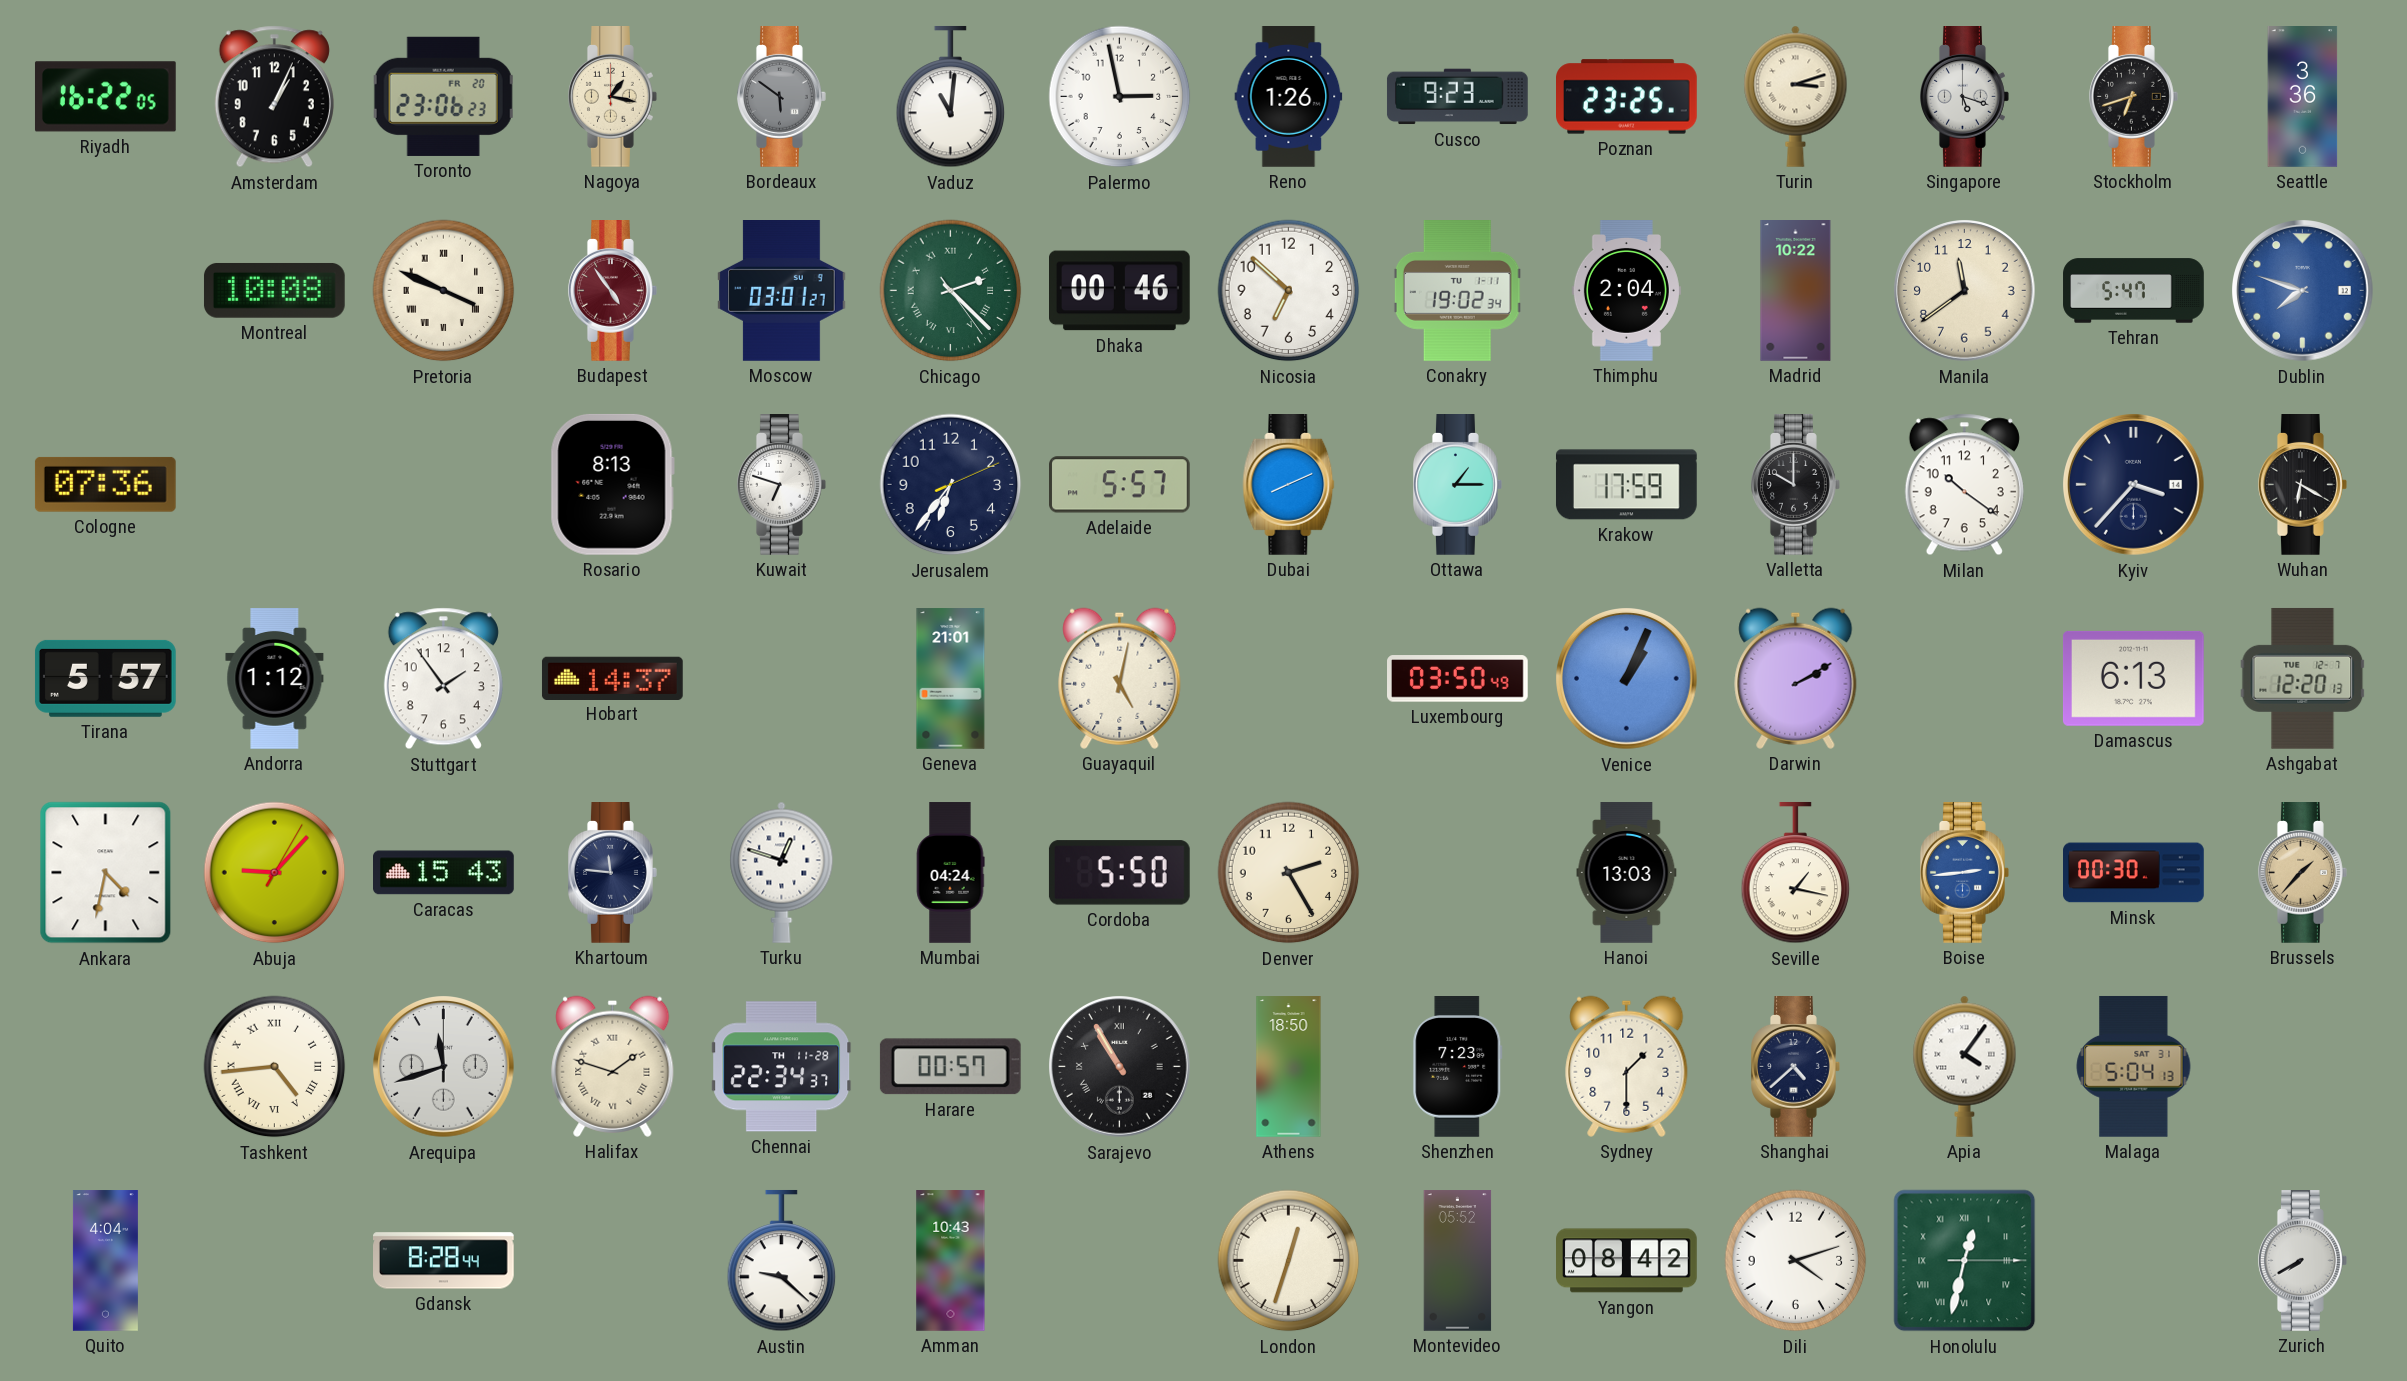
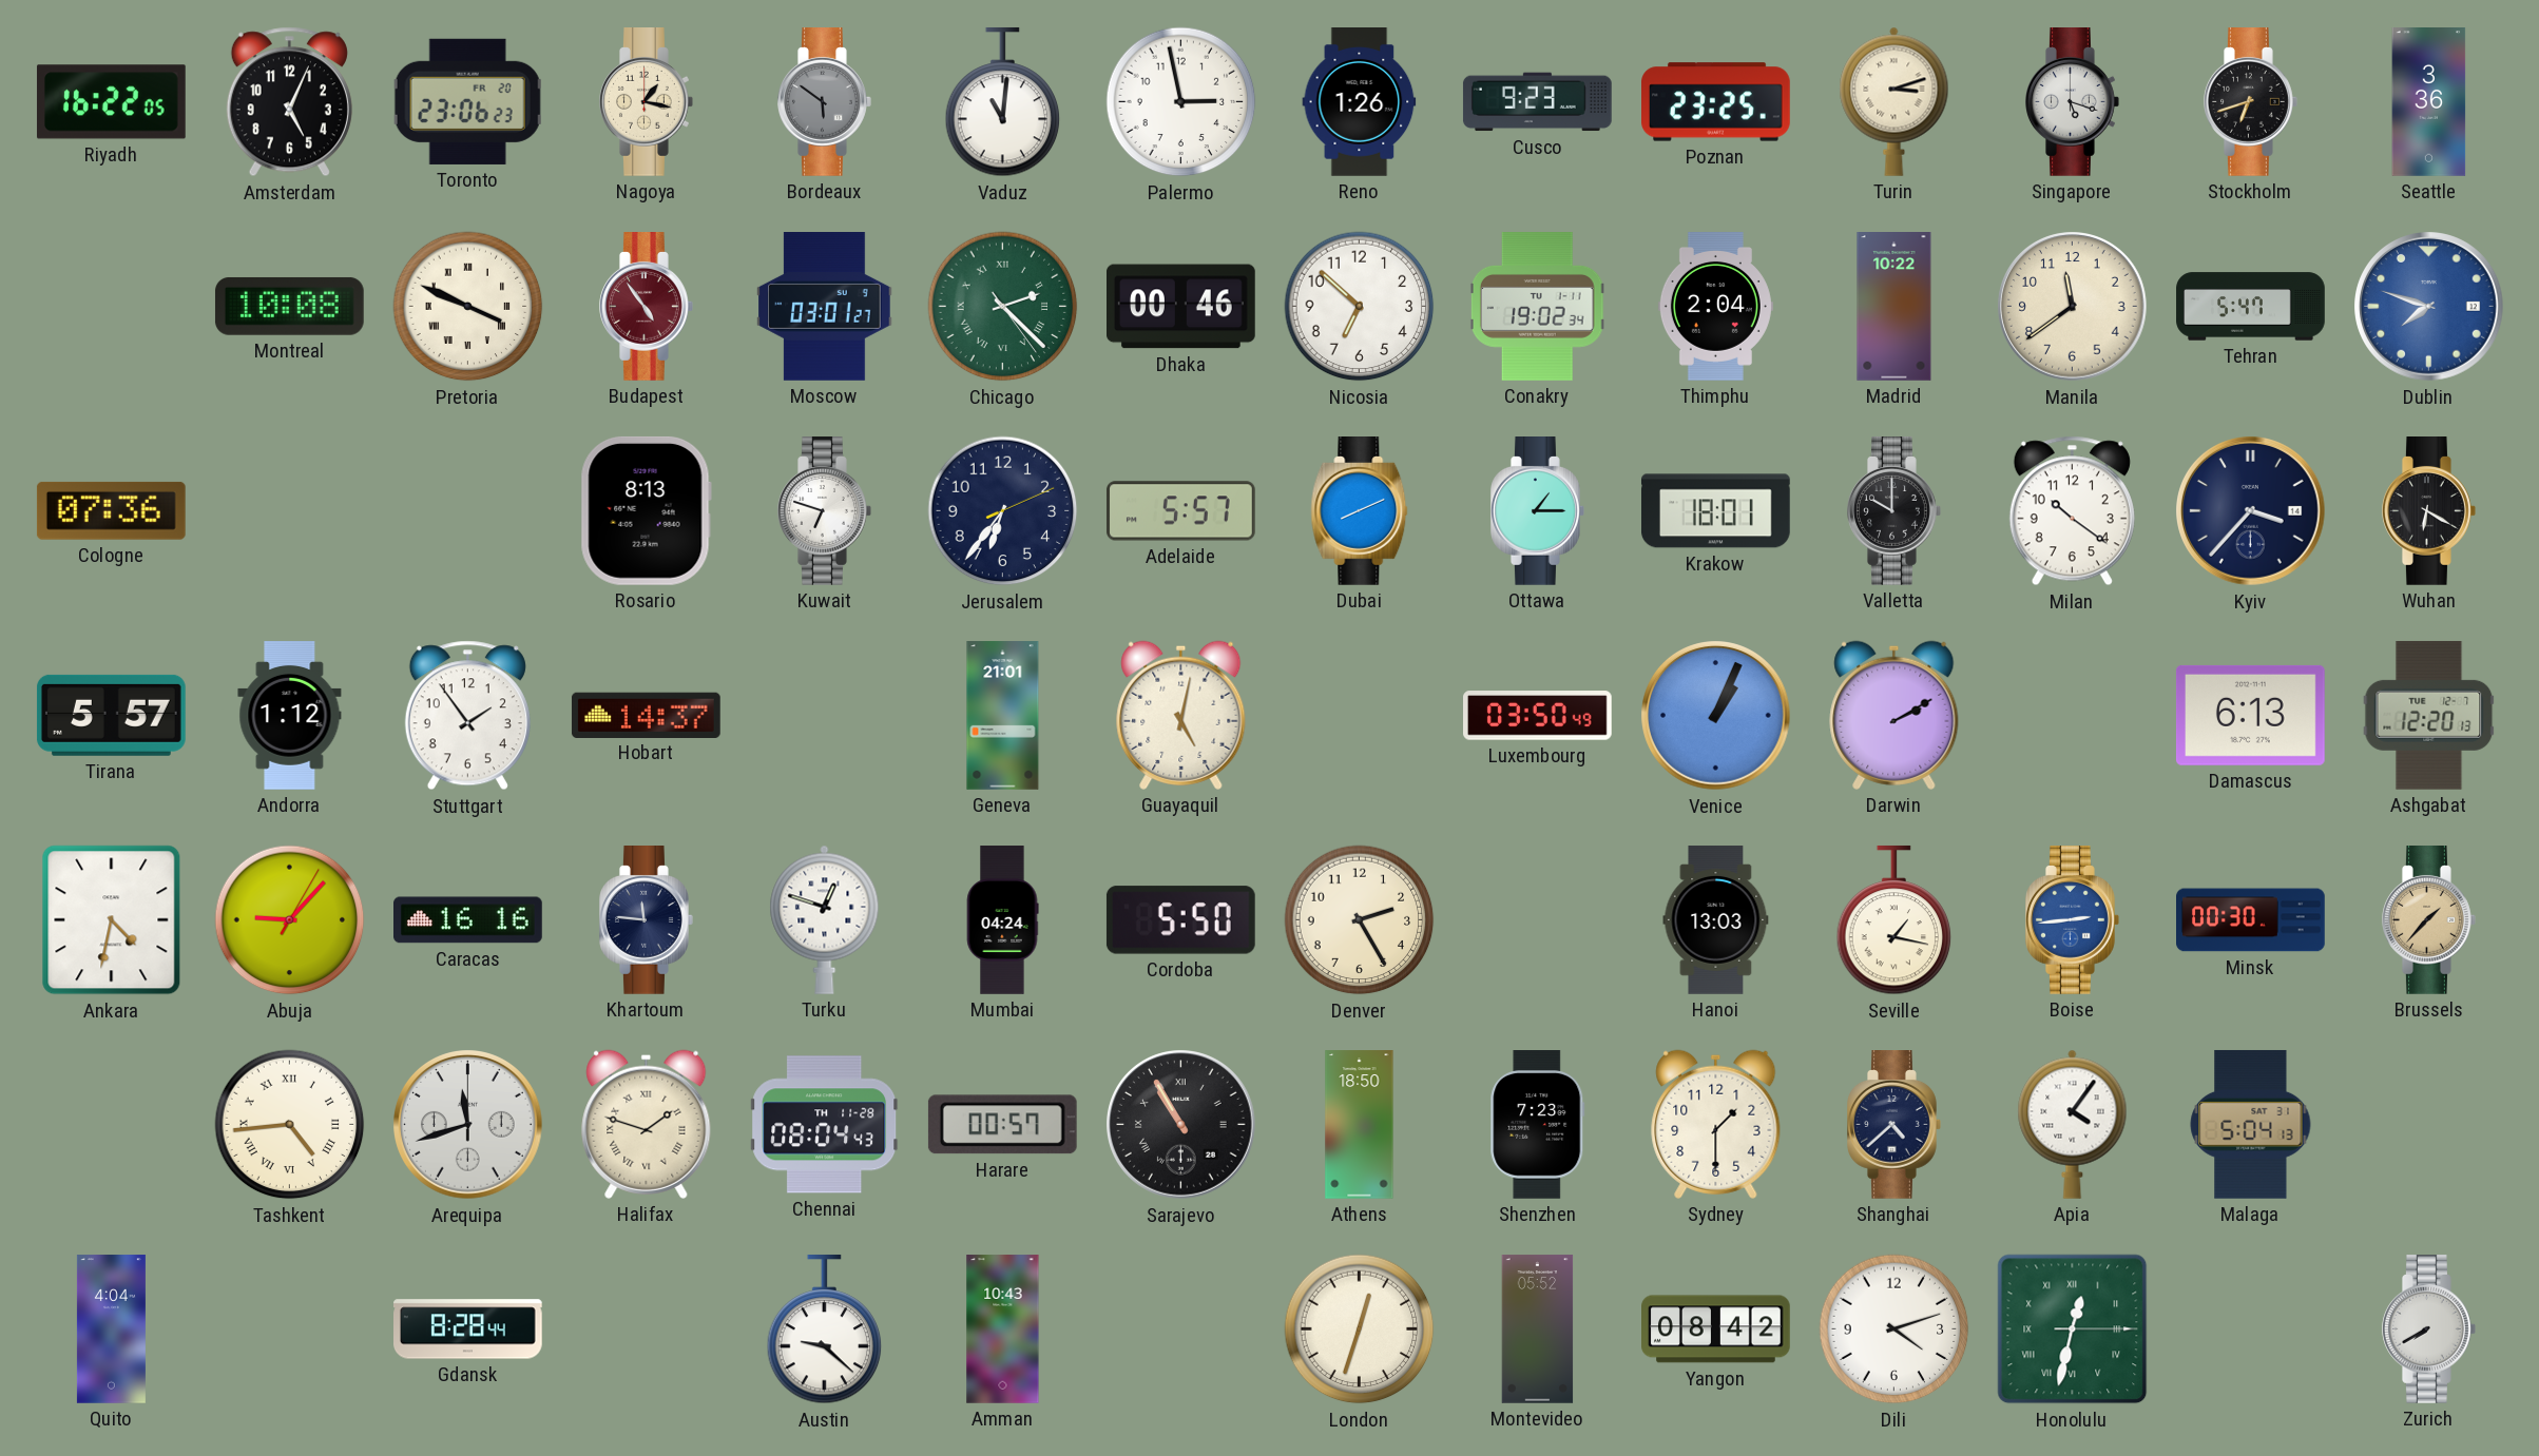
Amsterdam: 1:04 -> 5:04 (289, 102)
Krakow: 17:59 -> 18:01 (1716, 511)
Caracas: 15:43 -> 16:16 (468, 920)
Chennai: 22:34 -> 08:04 (825, 1125)
